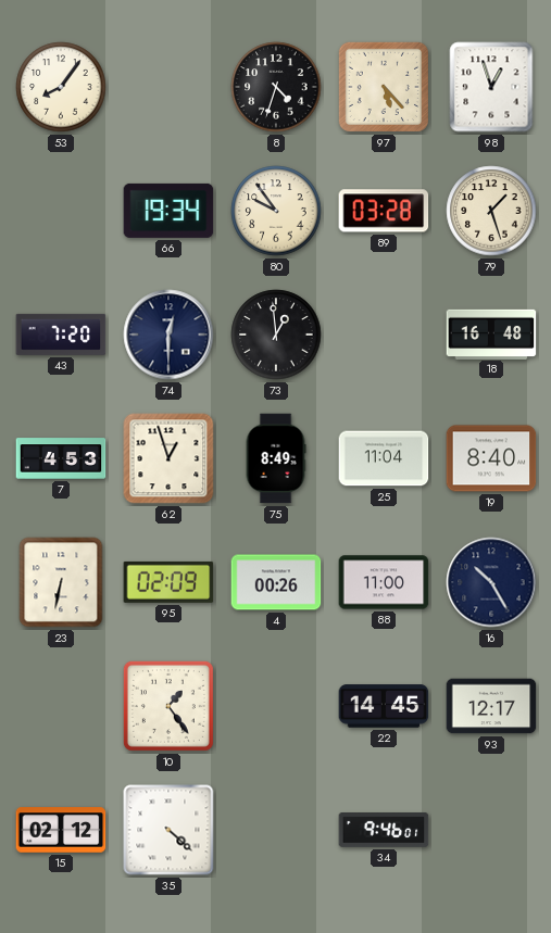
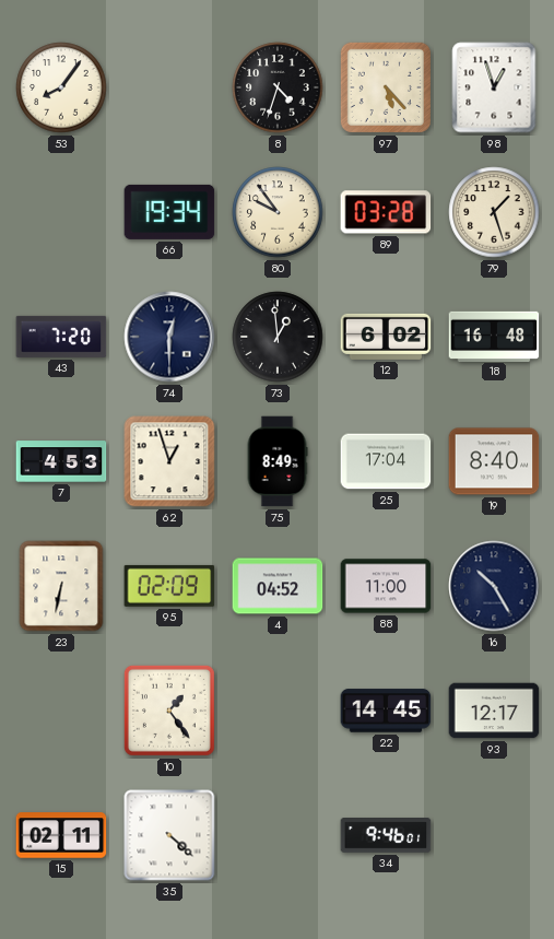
12: none -> 6:02 (386, 337)
25: 11:04 -> 17:04 (386, 461)
4: 00:26 -> 04:52 (278, 586)
15: 02:12 -> 02:11 (61, 835)
